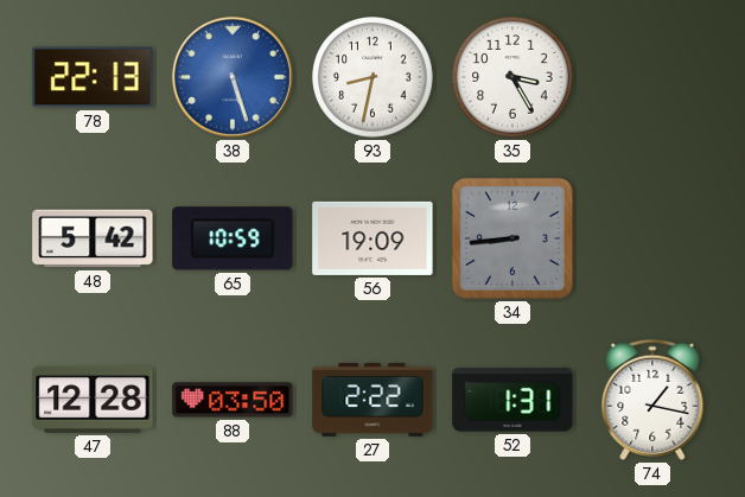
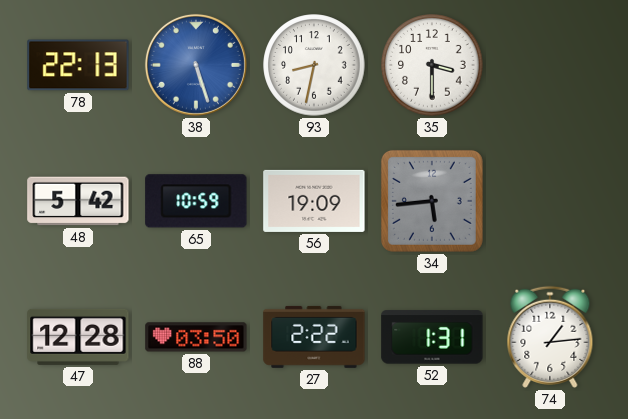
35: 3:25 -> 3:30 (432, 65)
34: 8:44 -> 5:44 (432, 201)
74: 1:17 -> 1:14 (550, 337)
